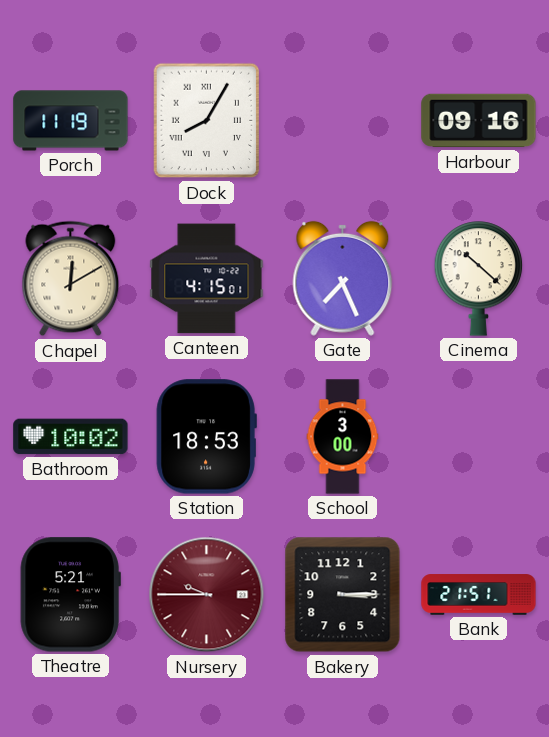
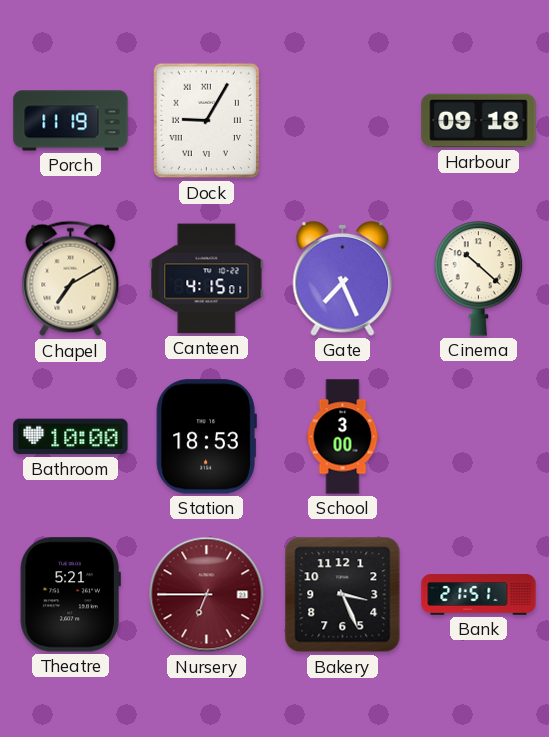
Dock: 8:05 -> 9:05 (207, 121)
Harbour: 09:16 -> 09:18 (479, 121)
Chapel: 12:10 -> 7:10 (71, 279)
Bathroom: 10:02 -> 10:00 (71, 437)
Nursery: 9:45 -> 6:45 (207, 595)
Bakery: 3:15 -> 3:26 (343, 595)
